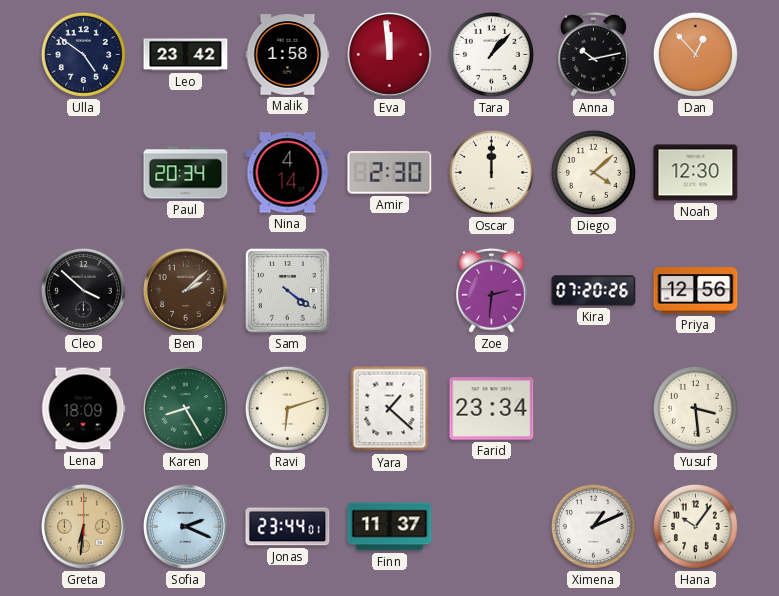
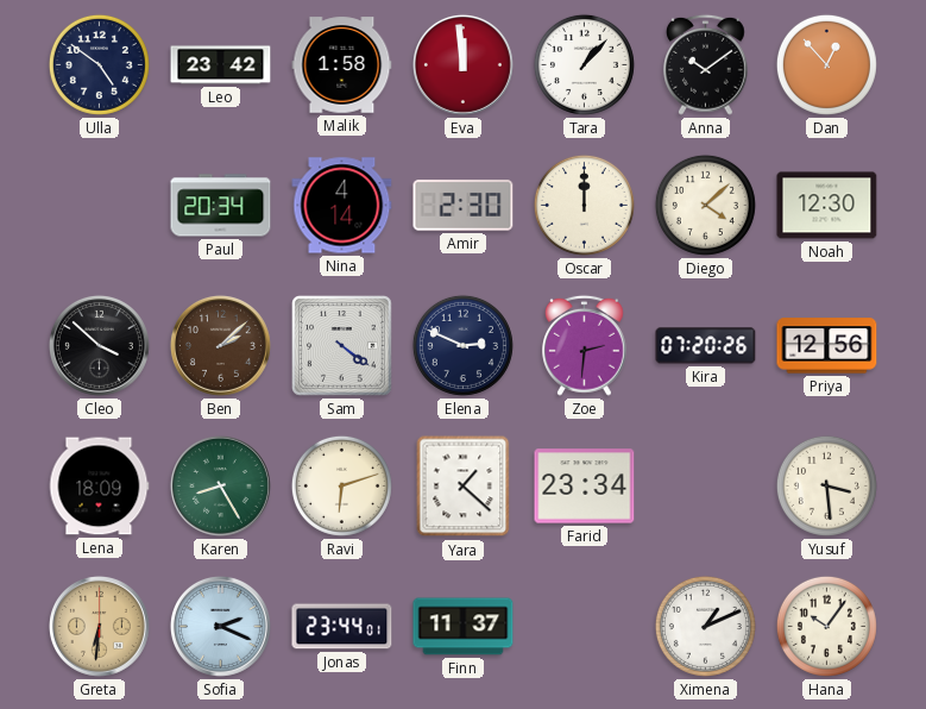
Anna: 10:13 -> 10:09 (706, 64)
Elena: none -> 2:49 (462, 345)
